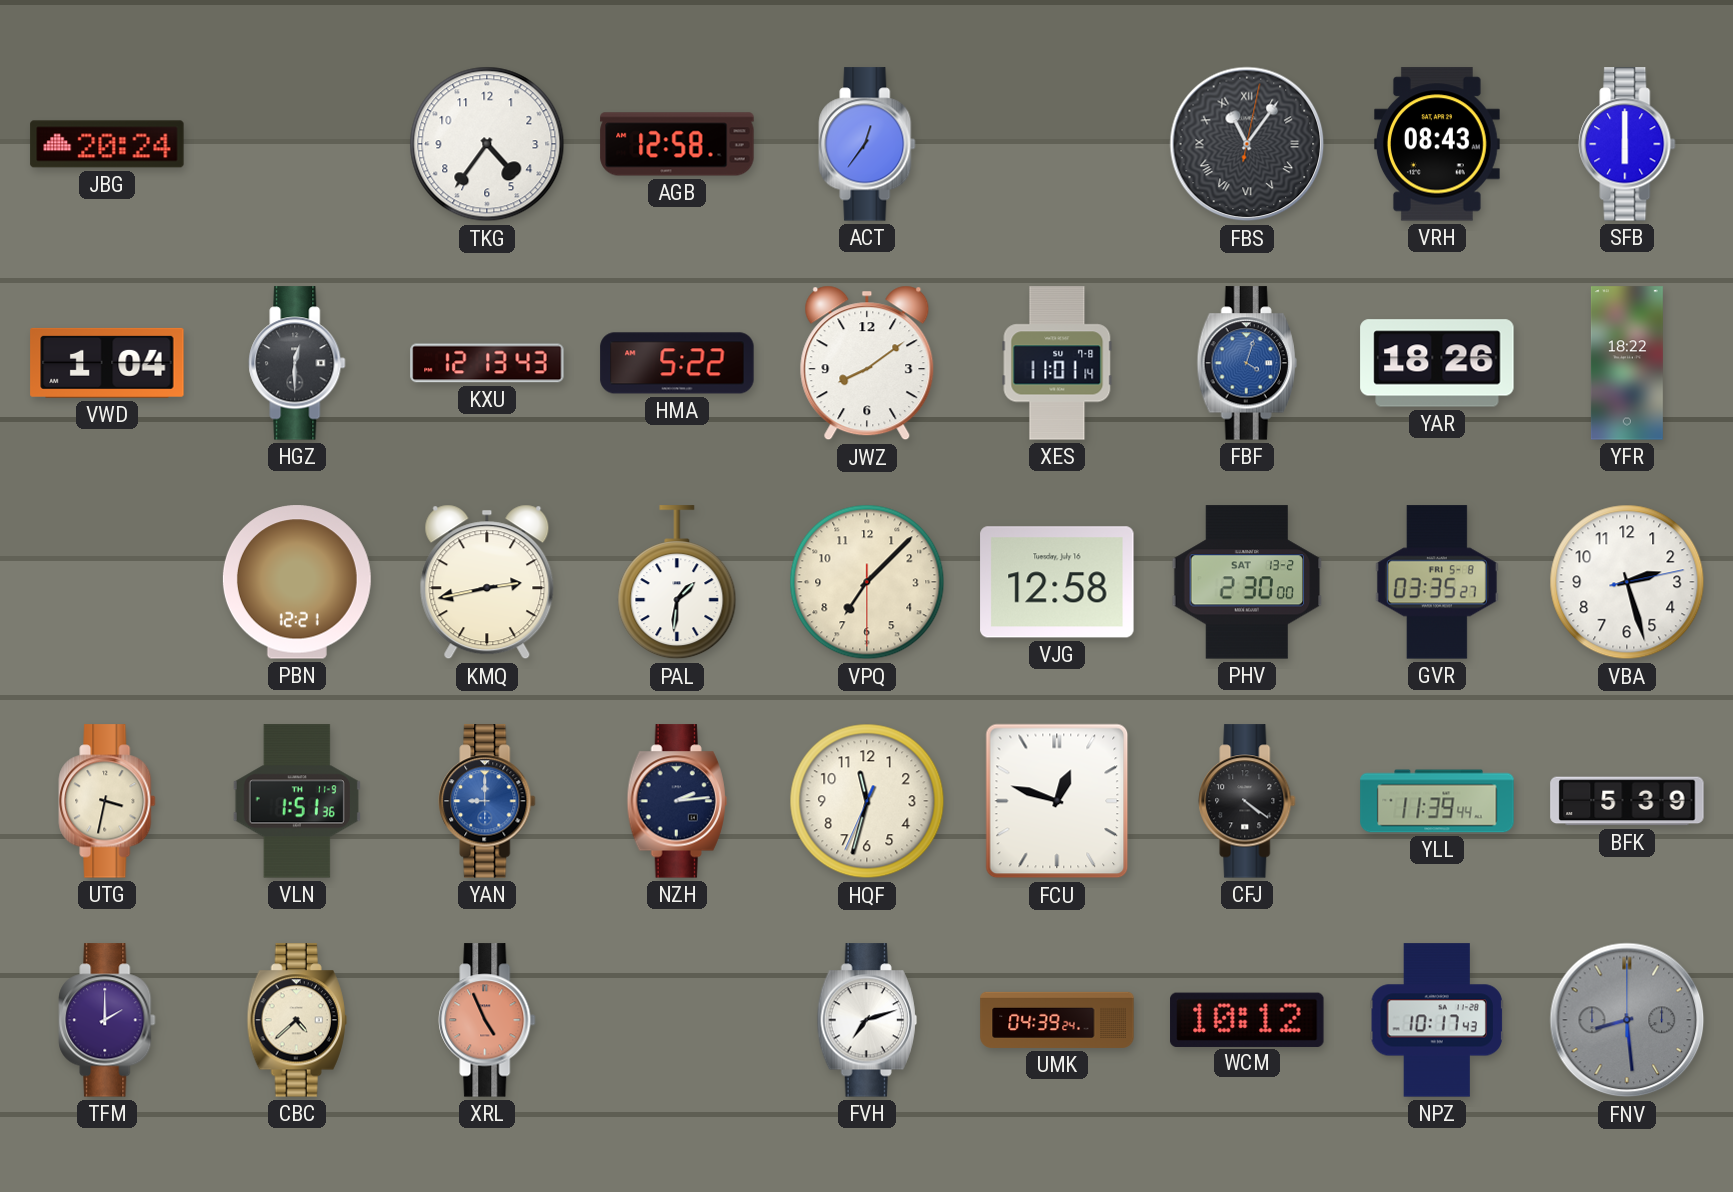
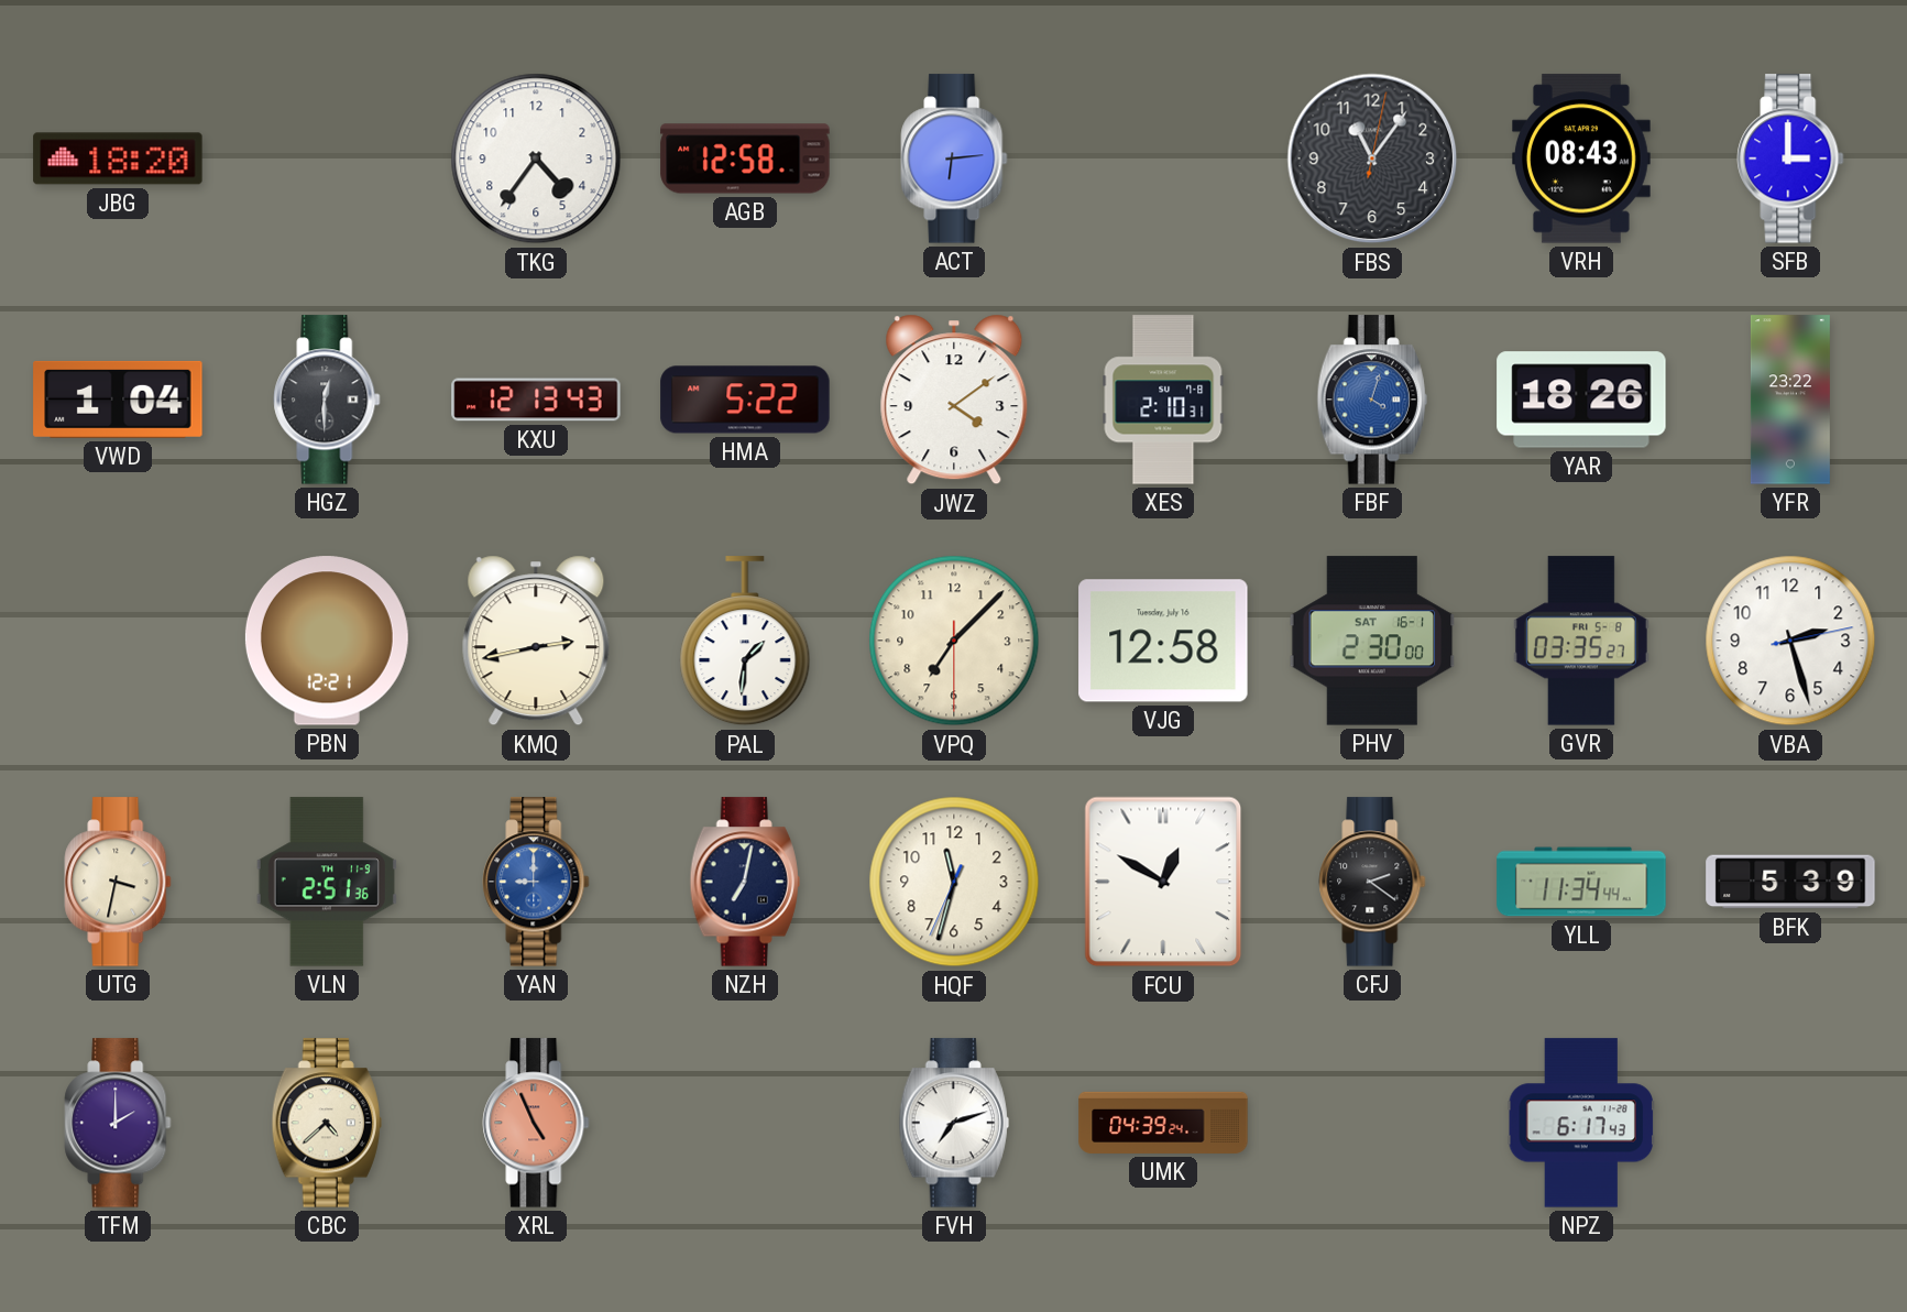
JBG: 20:24 -> 18:20 (118, 158)
ACT: 12:36 -> 6:14 (954, 158)
FBS numerals: Roman -> Arabic (1372, 158)
SFB: 6:00 -> 3:00 (1790, 158)
JWZ: 8:09 -> 4:09 (954, 400)
XES: 11:01 -> 2:10 (1163, 400)
YFR: 18:22 -> 23:22 (1790, 400)
PHV date: SAT 13-2 -> SAT 16-1 (1372, 641)
VLN: 1:51 -> 2:51 (327, 882)
NZH: 2:14 -> 7:02 (745, 882)
FCU: 12:48 -> 12:50 (1163, 882)
CFJ: 4:21 -> 2:21 (1372, 882)
YLL: 11:39 -> 11:34 (1581, 882)
WCM: 10:12 -> none (1247, 1019)
NPZ: 10:17 -> 6:17 (1581, 1123)
FNV: 8:29 -> none (1627, 1020)
